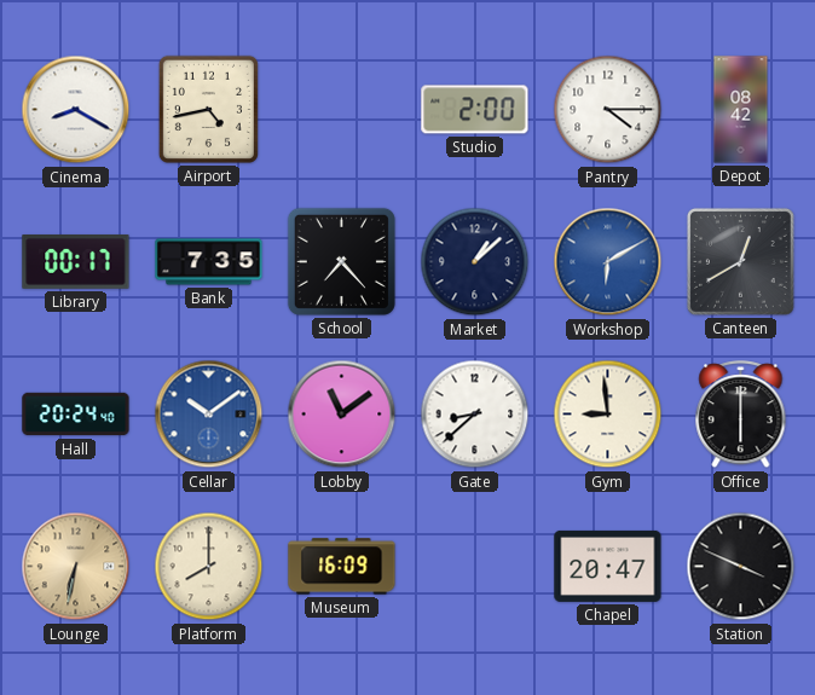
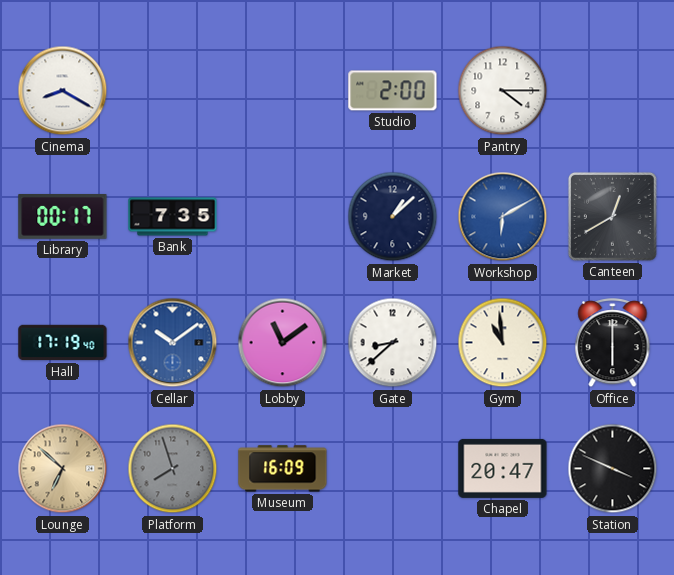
Airport: 4:43 -> none (208, 109)
Depot: 08:42 -> none (741, 110)
School: 7:23 -> none (341, 261)
Hall: 20:24 -> 17:19 (63, 343)
Gym: 8:59 -> 10:59 (503, 343)
Lounge: 6:32 -> 6:52 (63, 469)
Platform: 8:00 -> 7:57 (173, 469)
Platform dial: cream -> grey (173, 469)
